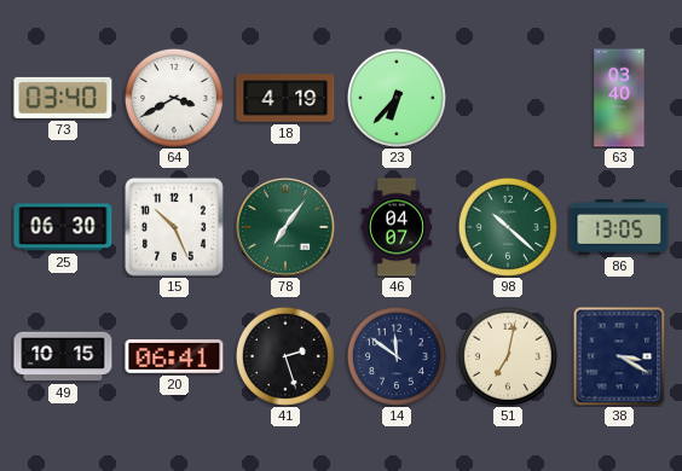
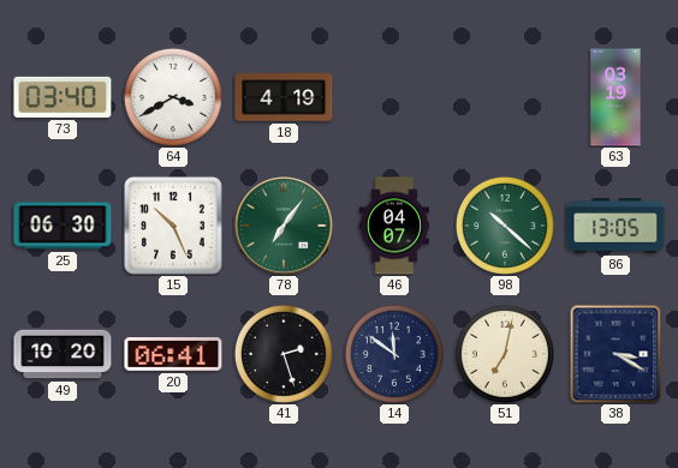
23: 6:37 -> none (397, 98)
63: 03:40 -> 03:19 (615, 97)
49: 10:15 -> 10:20 (63, 354)
